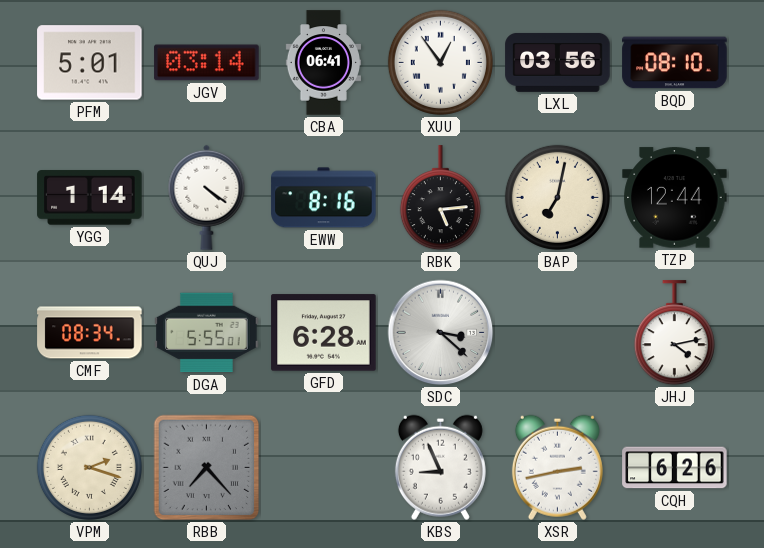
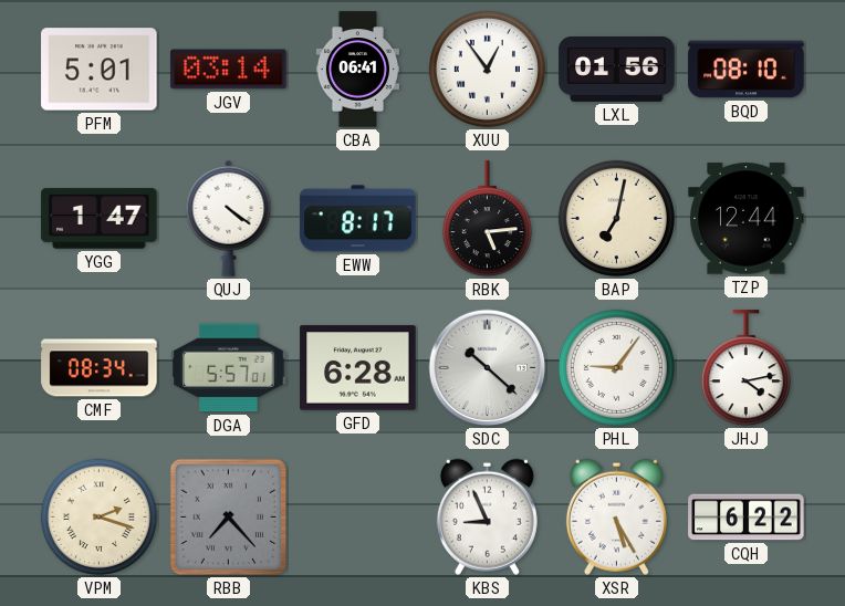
LXL: 03:56 -> 01:56 (617, 69)
YGG: 1:14 -> 1:47 (100, 219)
EWW: 8:16 -> 8:17 (358, 219)
DGA: 5:55 -> 5:57 (229, 368)
SDC: 3:22 -> 10:22 (488, 368)
PHL: none -> 9:06 (616, 367)
XSR: 2:43 -> 5:25 (616, 516)
CQH: 6:26 -> 6:22 (747, 518)
